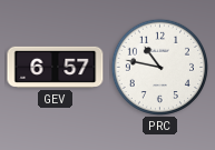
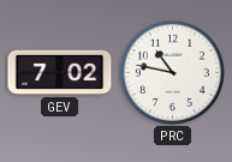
GEV: 6:57 -> 7:02 (60, 72)
